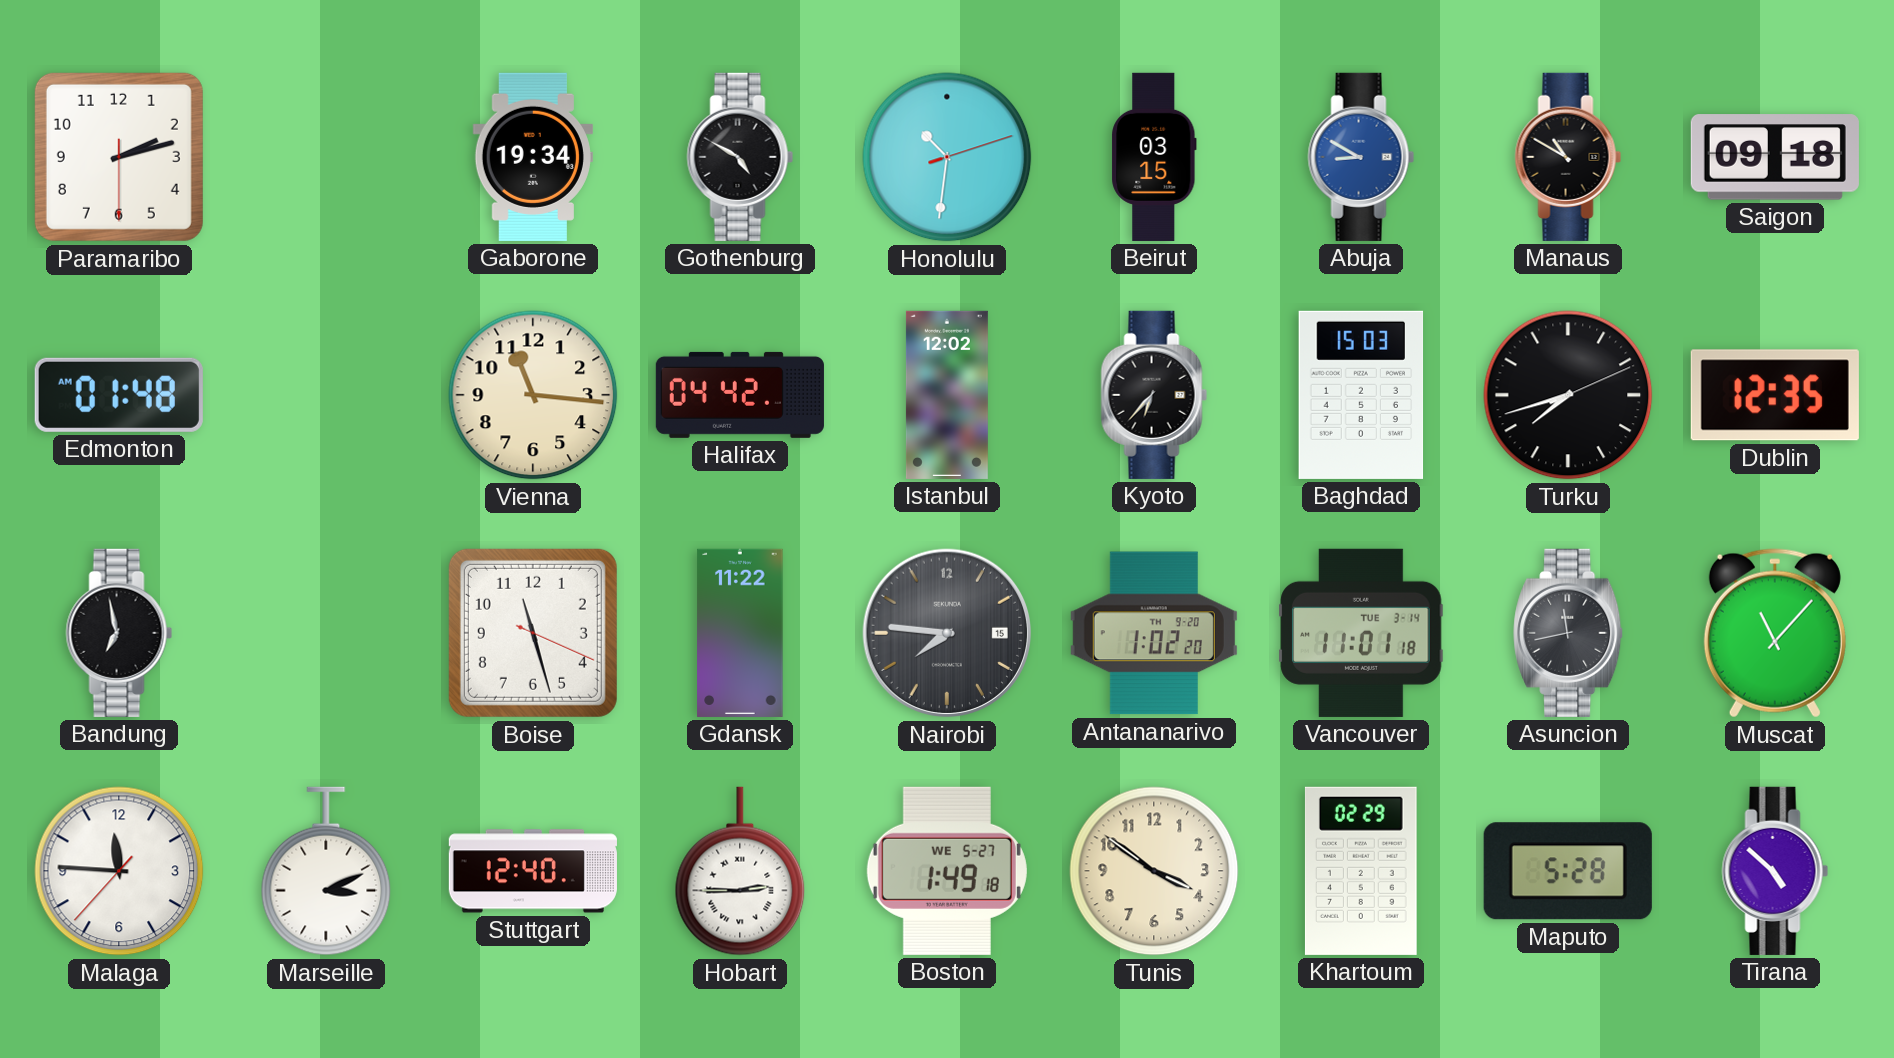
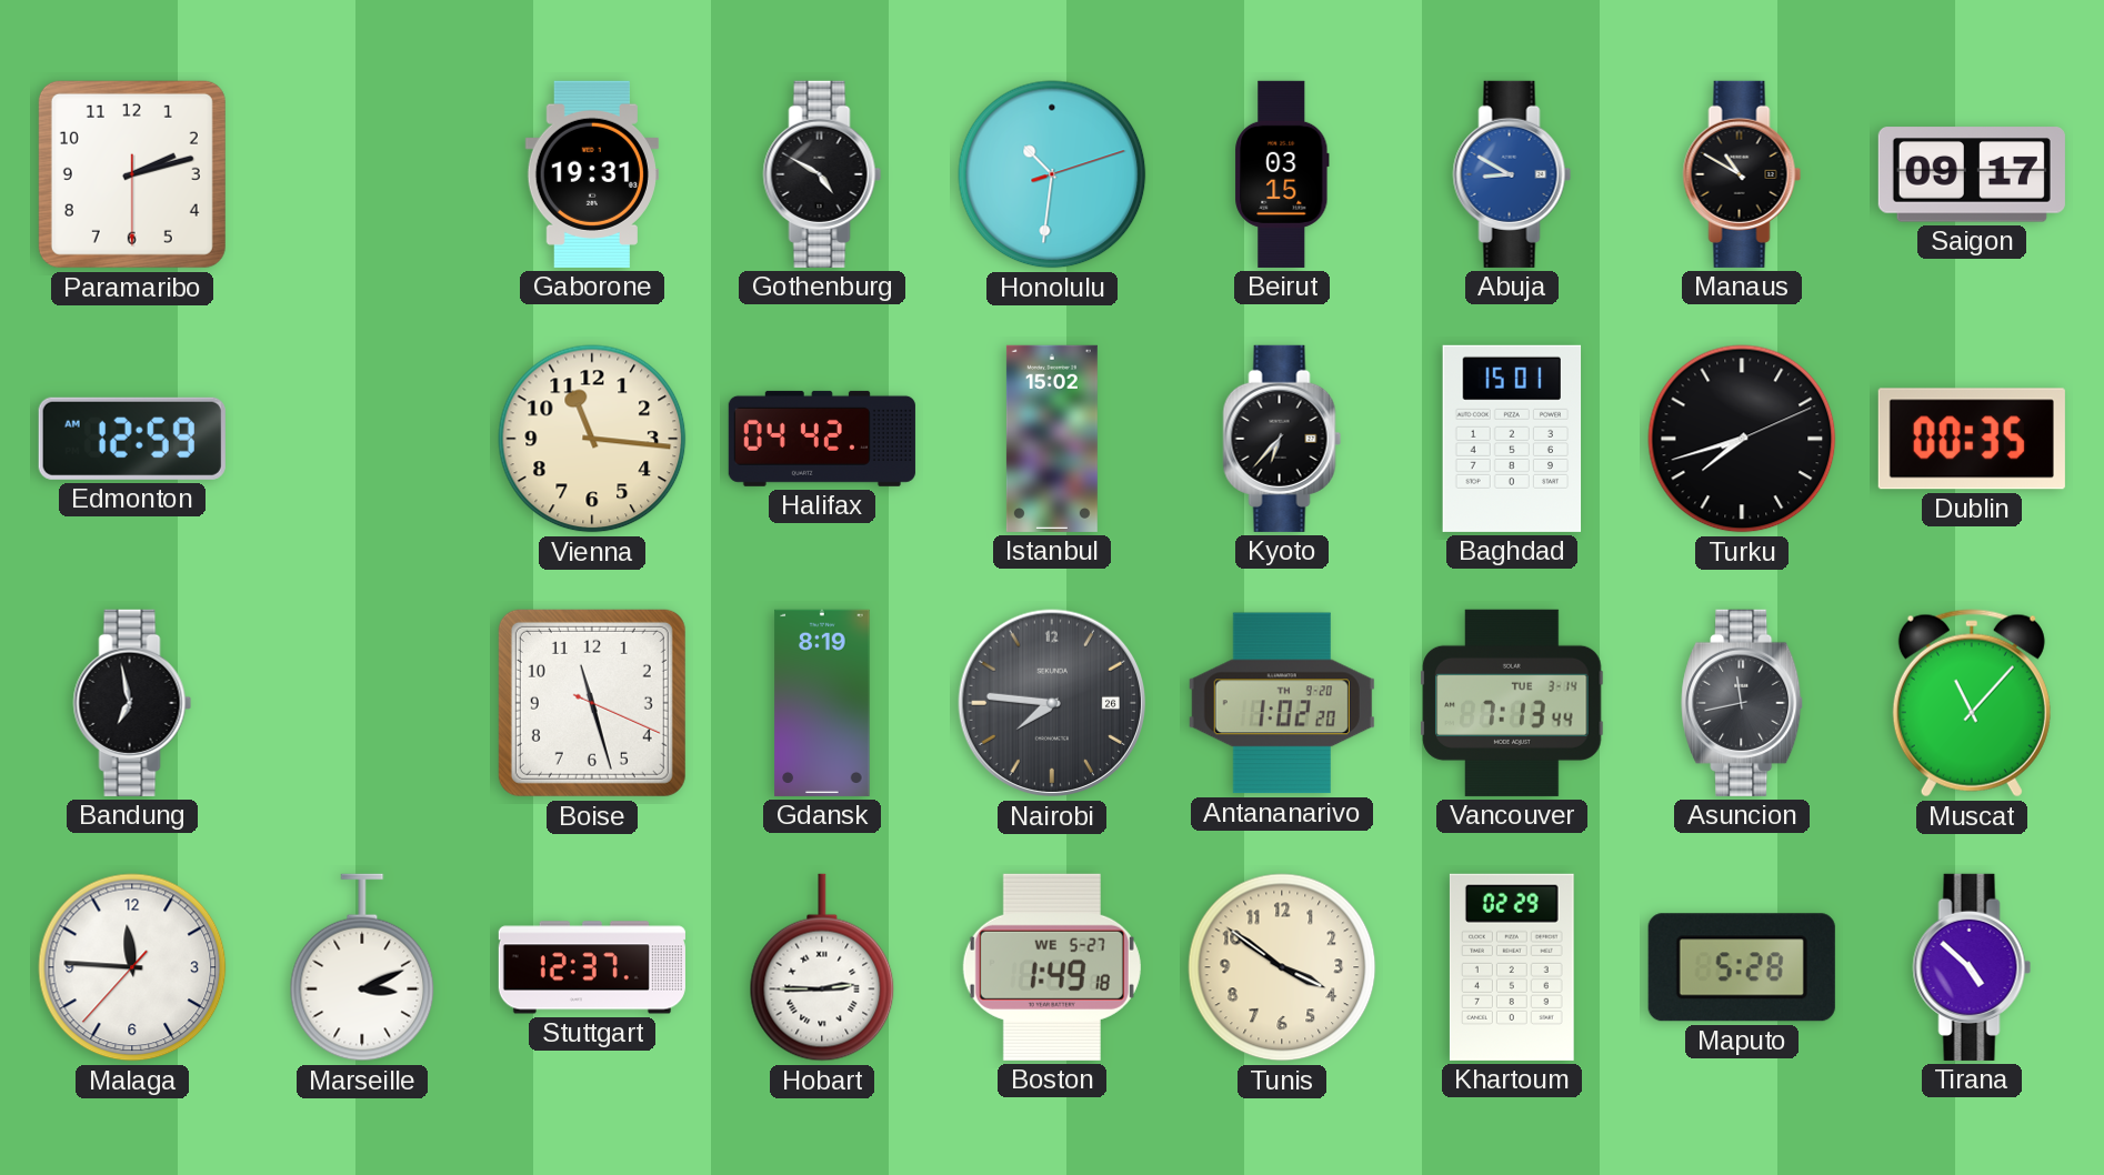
Gaborone: 19:34 -> 19:31 (592, 174)
Saigon: 09:18 -> 09:17 (1972, 174)
Edmonton: 01:48 -> 12:59 (132, 439)
Istanbul: 12:02 -> 15:02 (1052, 439)
Baghdad: 15:03 -> 15:01 (1512, 439)
Dublin: 12:35 -> 00:35 (1972, 439)
Gdansk: 11:22 -> 8:19 (822, 703)
Nairobi date: 15 -> 26 (1052, 703)
Vancouver: 11:01 -> 7:13 (1512, 703)
Stuttgart: 12:40 -> 12:37 (592, 967)
